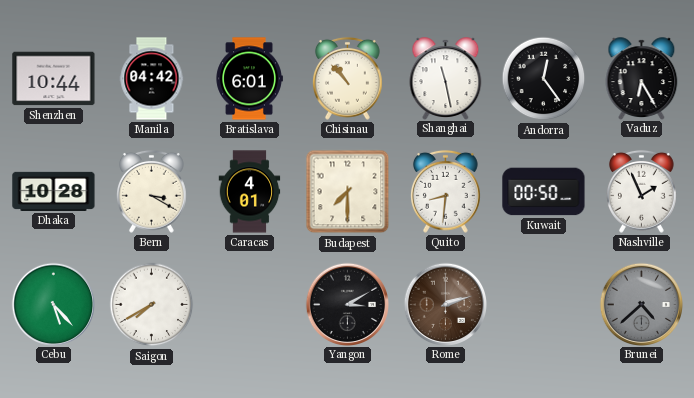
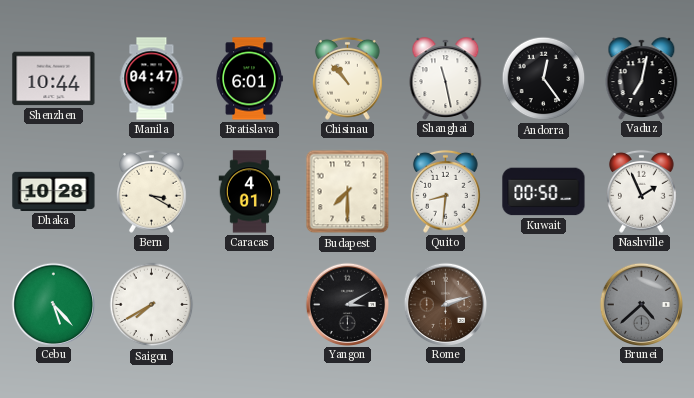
Manila: 04:42 -> 04:47 (152, 79)
Vaduz: 6:25 -> 7:02 (642, 78)
